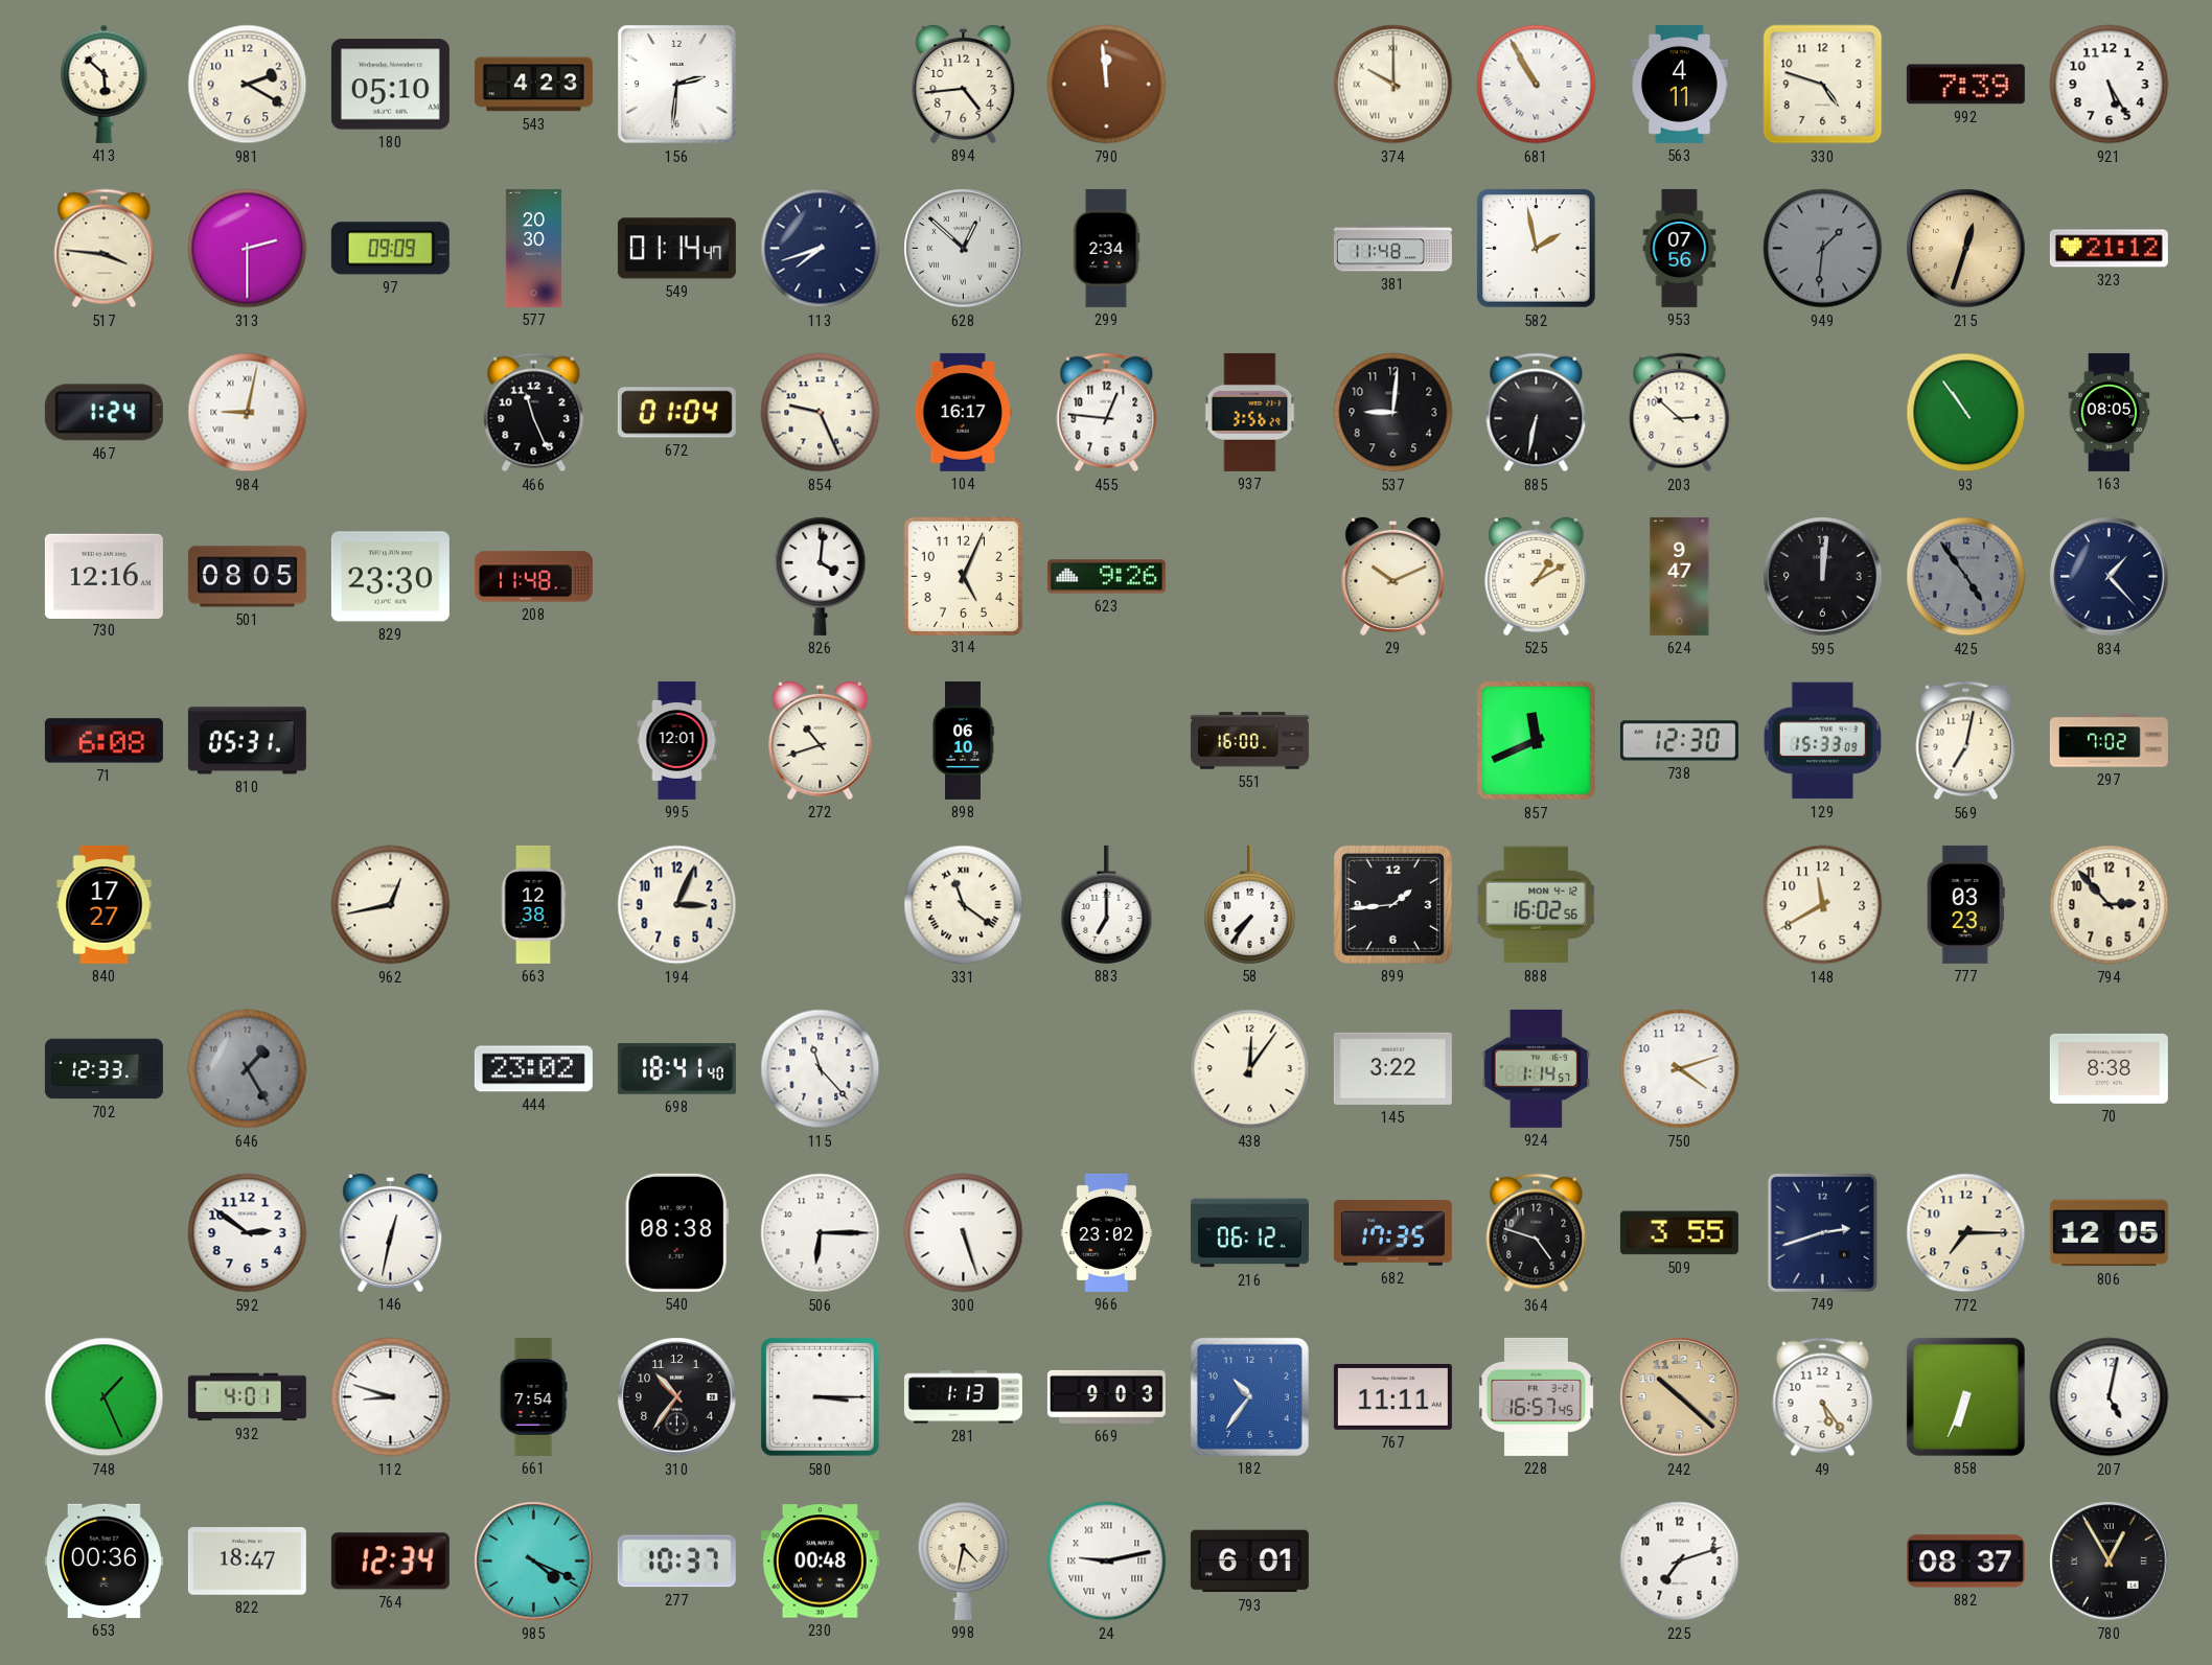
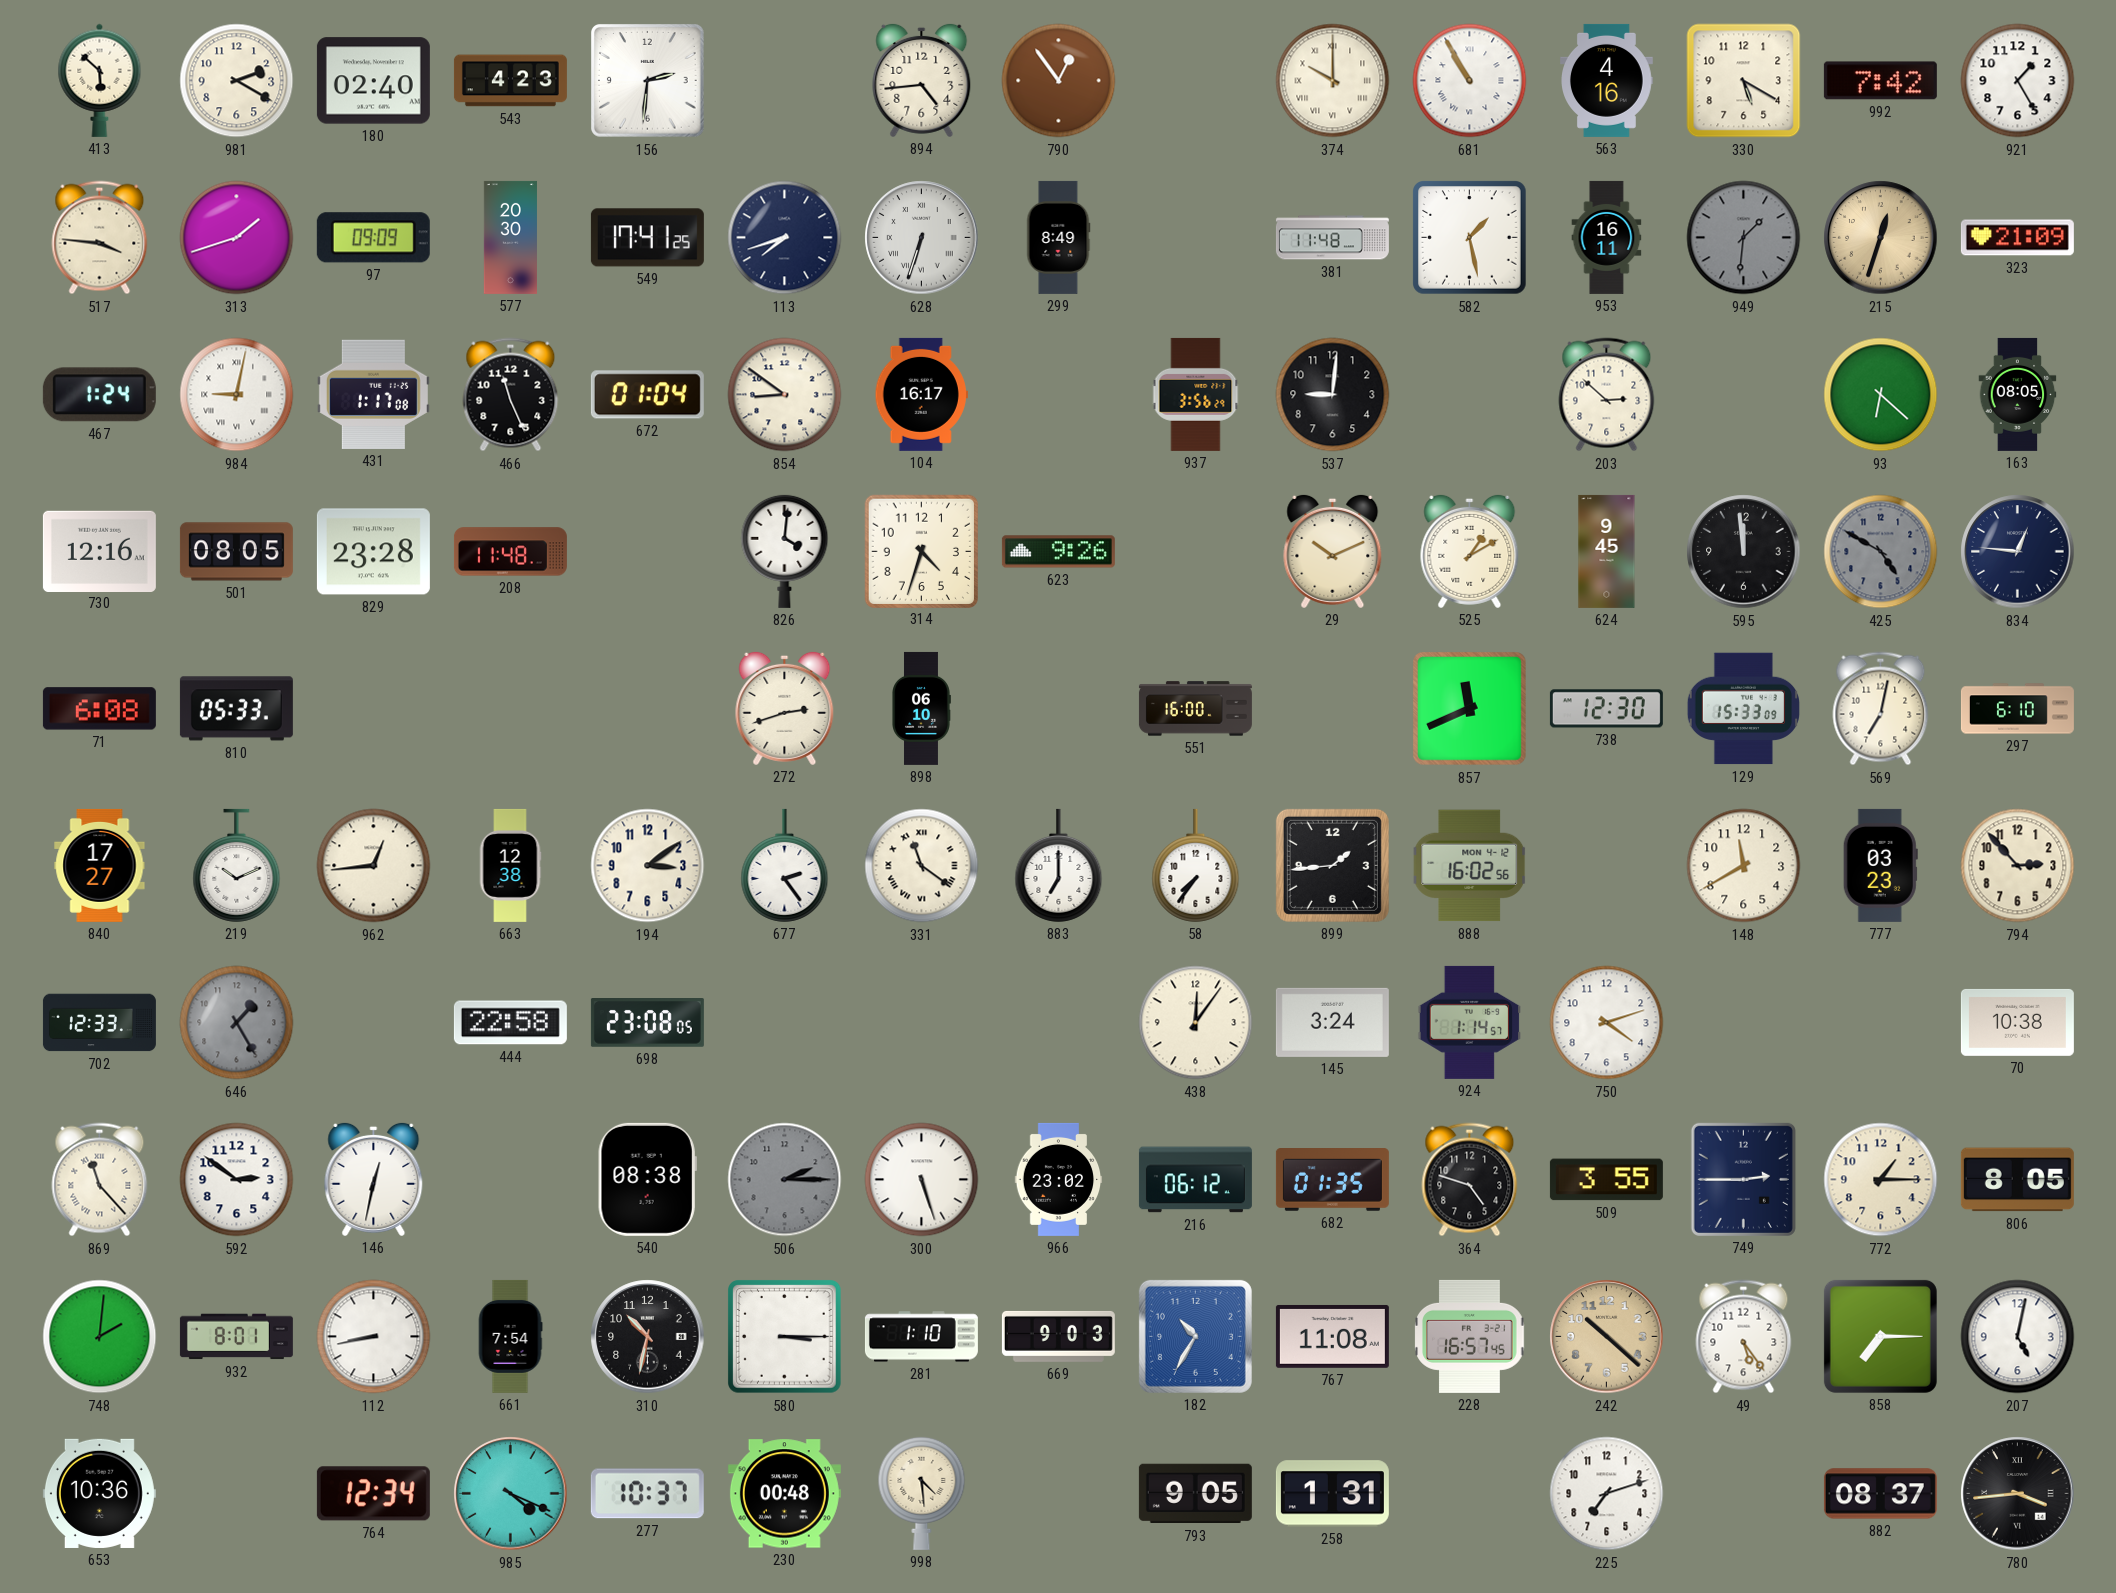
180: 05:10 -> 02:40 (373, 81)
790: 11:59 -> 12:54 (1059, 81)
563: 4:11 -> 4:16 (1607, 80)
330: 4:48 -> 5:20 (1744, 81)
992: 7:39 -> 7:42 (1880, 81)
921: 5:25 -> 1:25 (2018, 81)
313: 2:30 -> 1:42 (237, 238)
549: 01:14 -> 17:41 (647, 238)
628: 12:52 -> 6:33 (922, 238)
299: 2:34 -> 8:49 (1058, 237)
582: 1:58 -> 1:28 (1470, 238)
953: 07:56 -> 16:11 (1607, 237)
323: 21:12 -> 21:09 (2017, 238)
431: none -> 1:17 (373, 394)
854: 9:26 -> 8:51 (785, 395)
455: 12:46 -> none (1107, 413)
885: 6:32 -> none (1537, 413)
93: 10:54 -> 6:22 (1881, 395)
829: 23:30 -> 23:28 (373, 552)
314: 5:04 -> 4:33 (921, 551)
624: 9:47 -> 9:45 (1607, 551)
595: 12:01 -> 11:59 (1744, 552)
425: 4:54 -> 4:50 (1881, 552)
834: 1:23 -> 12:46 (2018, 552)
810: 05:31 -> 05:33 (236, 709)
995: 12:01 -> none (677, 740)
272: 10:42 -> 2:42 (785, 708)
297: 7:02 -> 6:10 (2017, 709)
219: none -> 10:11 (237, 865)
962: 12:43 -> 12:44 (374, 866)
194: 3:04 -> 3:09 (648, 866)
677: none -> 2:24 (785, 865)
444: 23:02 -> 22:58 (510, 1023)
698: 18:41 -> 23:08 (647, 1023)
115: 11:23 -> none (821, 1069)
145: 3:22 -> 3:24 (1332, 1022)
70: 8:38 -> 10:38 (2017, 1022)
869: none -> 11:23 (100, 1180)
506: 6:15 -> 2:15 (785, 1180)
506 dial: white -> grey (785, 1180)
682: 17:35 -> 01:35 (1332, 1180)
749: 2:42 -> 2:45 (1743, 1179)
772: 7:15 -> 1:15 (1881, 1180)
806: 12:05 -> 8:05 (2017, 1180)
748: 1:26 -> 2:01 (100, 1337)
932: 4:01 -> 8:01 (236, 1337)
112: 8:48 -> 8:43 (374, 1337)
310: 10:36 -> 10:32 (648, 1337)
281: 1:13 -> 1:10 (921, 1337)
182: 10:36 -> 10:35 (1195, 1336)
767: 11:11 -> 11:08 (1332, 1336)
858: 6:34 -> 7:15 (1880, 1336)
653: 00:36 -> 10:36 (99, 1493)
822: 18:47 -> none (247, 1562)
998: 4:32 -> 4:29 (922, 1493)
24: 9:13 -> none (1107, 1562)
793: 6:01 -> 9:05 (1195, 1494)
258: none -> 1:31 (1332, 1494)
780: 12:55 -> 3:44 (2018, 1494)
